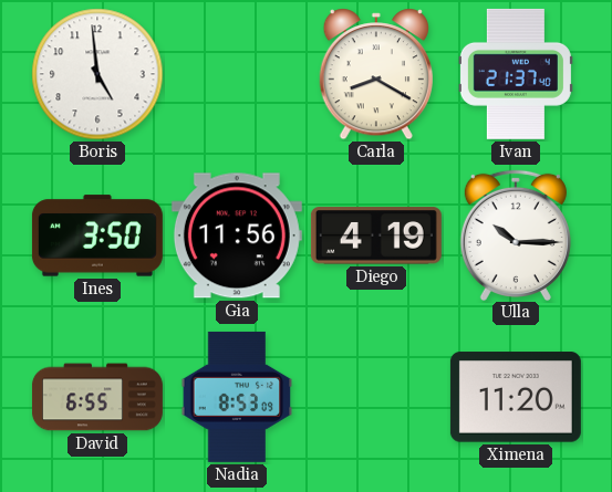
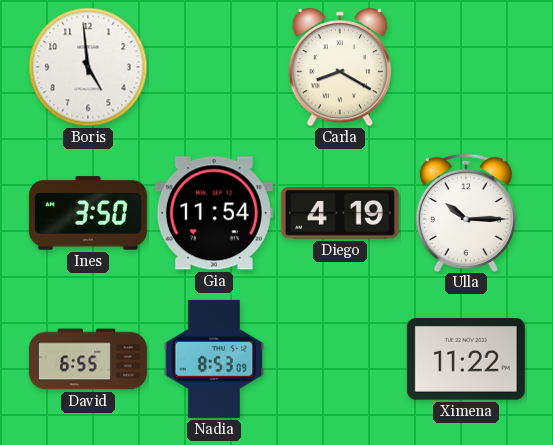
Ivan: 21:37 -> none (516, 74)
Gia: 11:56 -> 11:54 (214, 213)
Ximena: 11:20 -> 11:22 (466, 359)
